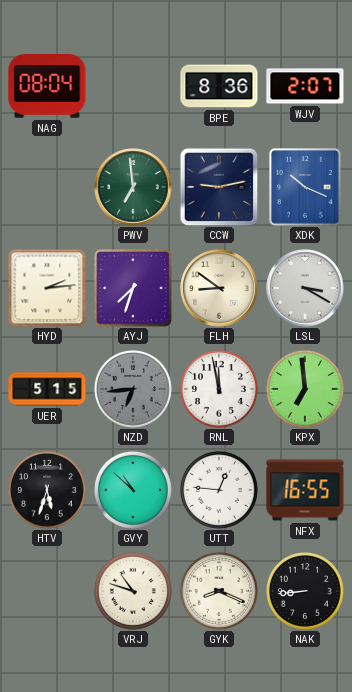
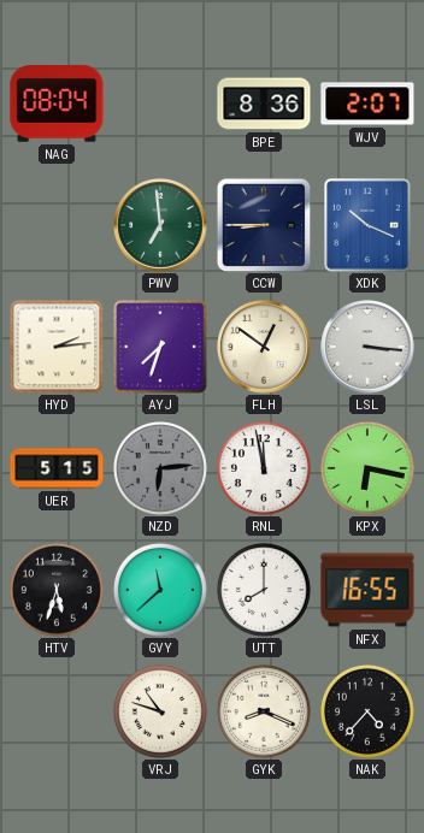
CCW: 9:13 -> 8:45 (264, 225)
FLH: 8:51 -> 12:51 (264, 347)
LSL: 3:20 -> 3:16 (367, 347)
NZD: 6:44 -> 6:14 (160, 468)
KPX: 6:59 -> 6:17 (367, 468)
GVY: 10:52 -> 11:38 (160, 590)
UTT: 12:46 -> 8:00 (264, 590)
NAK: 8:44 -> 4:37 (367, 711)
